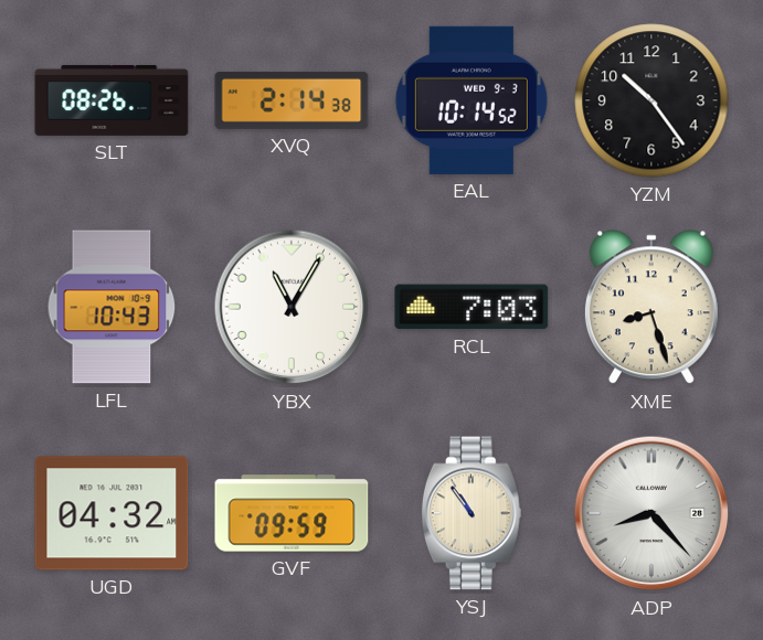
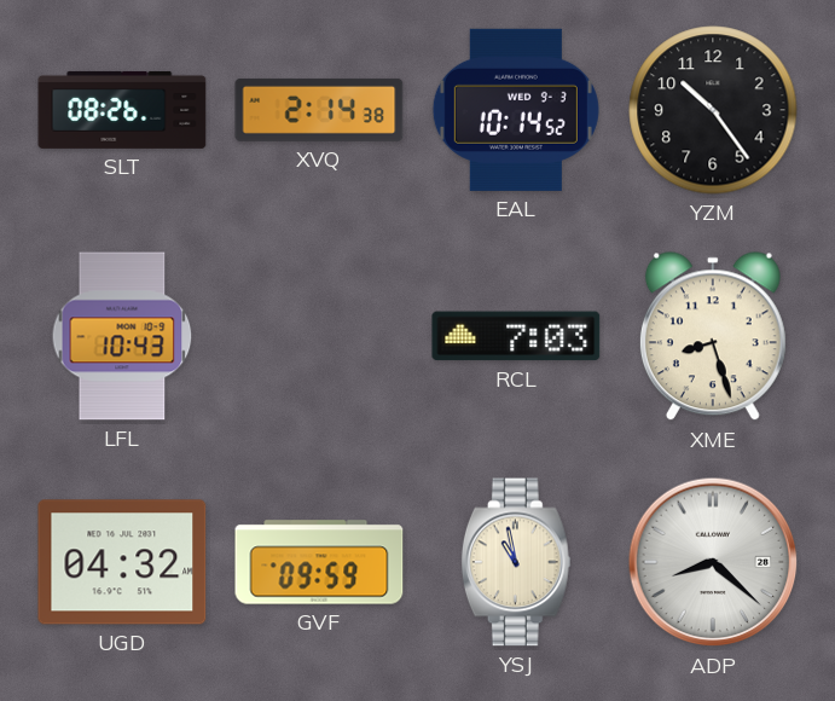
YBX: 11:05 -> none (292, 307)
YSJ: 10:54 -> 10:58 (516, 562)
ADP: 8:23 -> 8:22 (713, 562)
